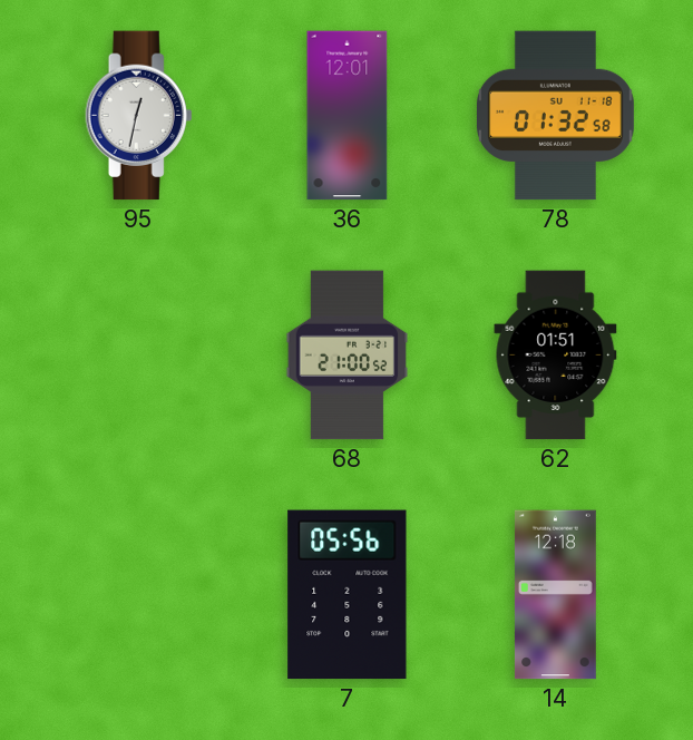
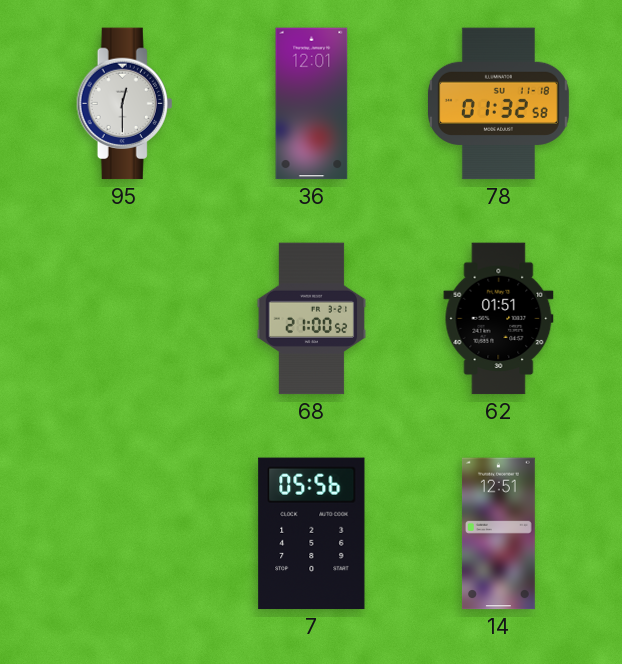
95: 12:32 -> 12:30 (125, 104)
14: 12:18 -> 12:51 (498, 534)
